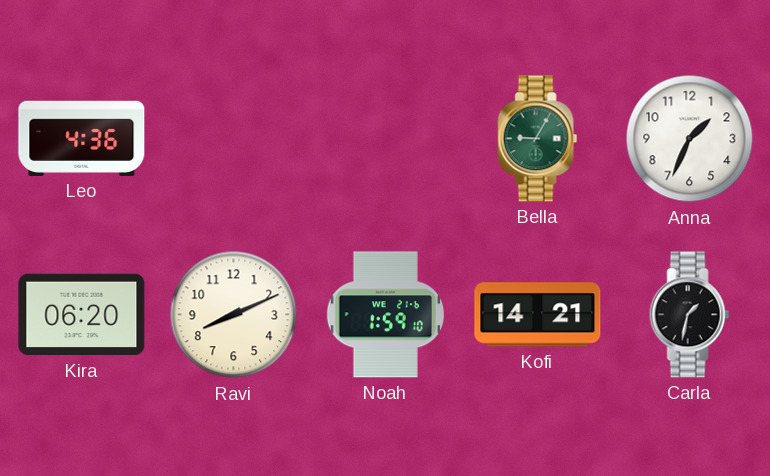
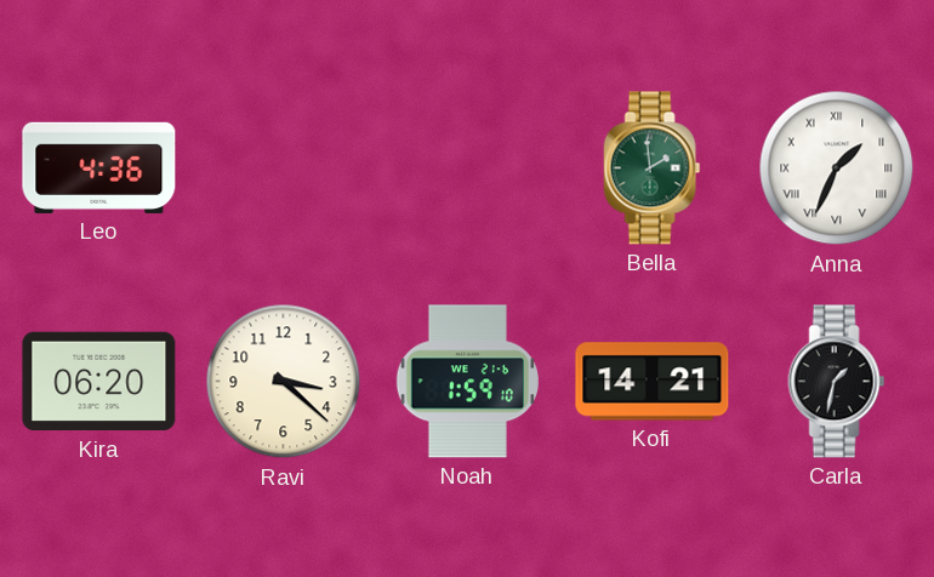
Bella: 9:05 -> 1:59 (653, 168)
Anna numerals: Arabic -> Roman (837, 168)
Ravi: 8:11 -> 3:22 (284, 382)
